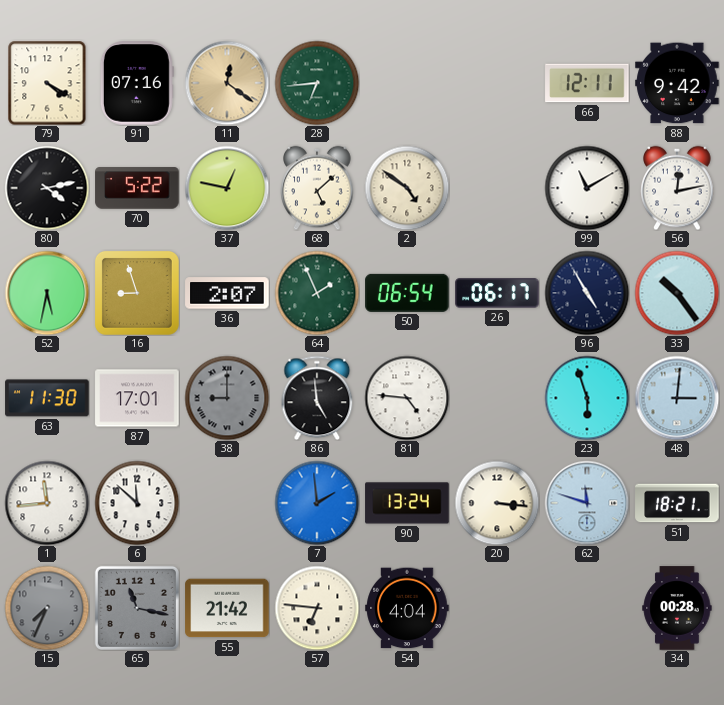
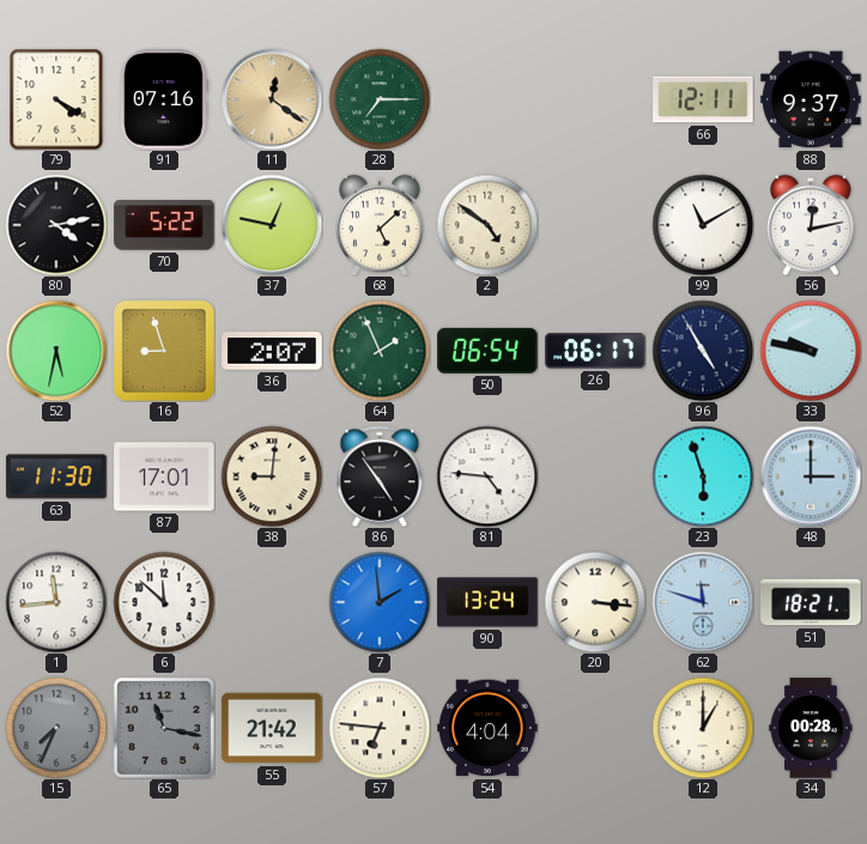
28: 6:44 -> 7:15 (380, 99)
88: 9:42 -> 9:37 (811, 99)
33: 10:24 -> 9:47 (811, 351)
38: 9:00 -> 9:01 (272, 476)
38 dial: grey -> cream (272, 476)
86: 4:59 -> 4:54 (380, 476)
48: 3:01 -> 3:00 (811, 476)
12: none -> 1:00 (703, 728)
